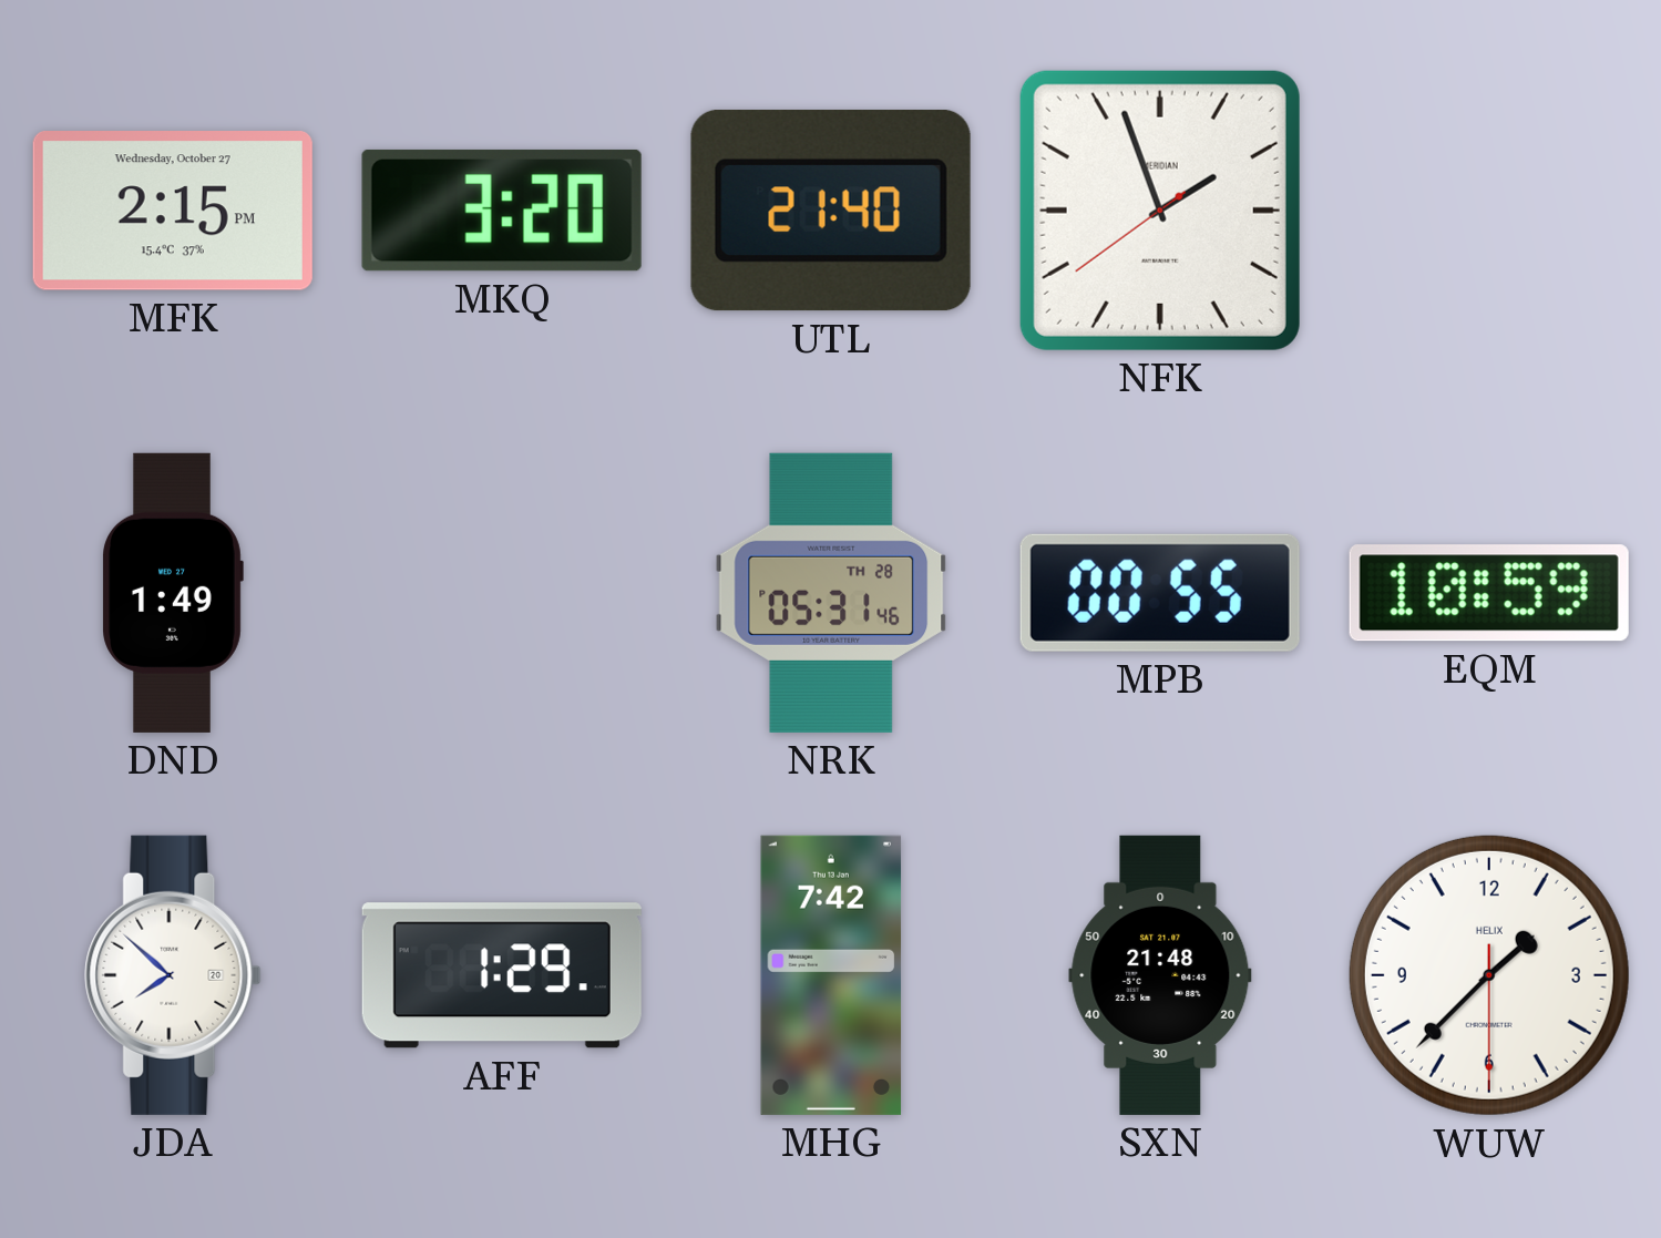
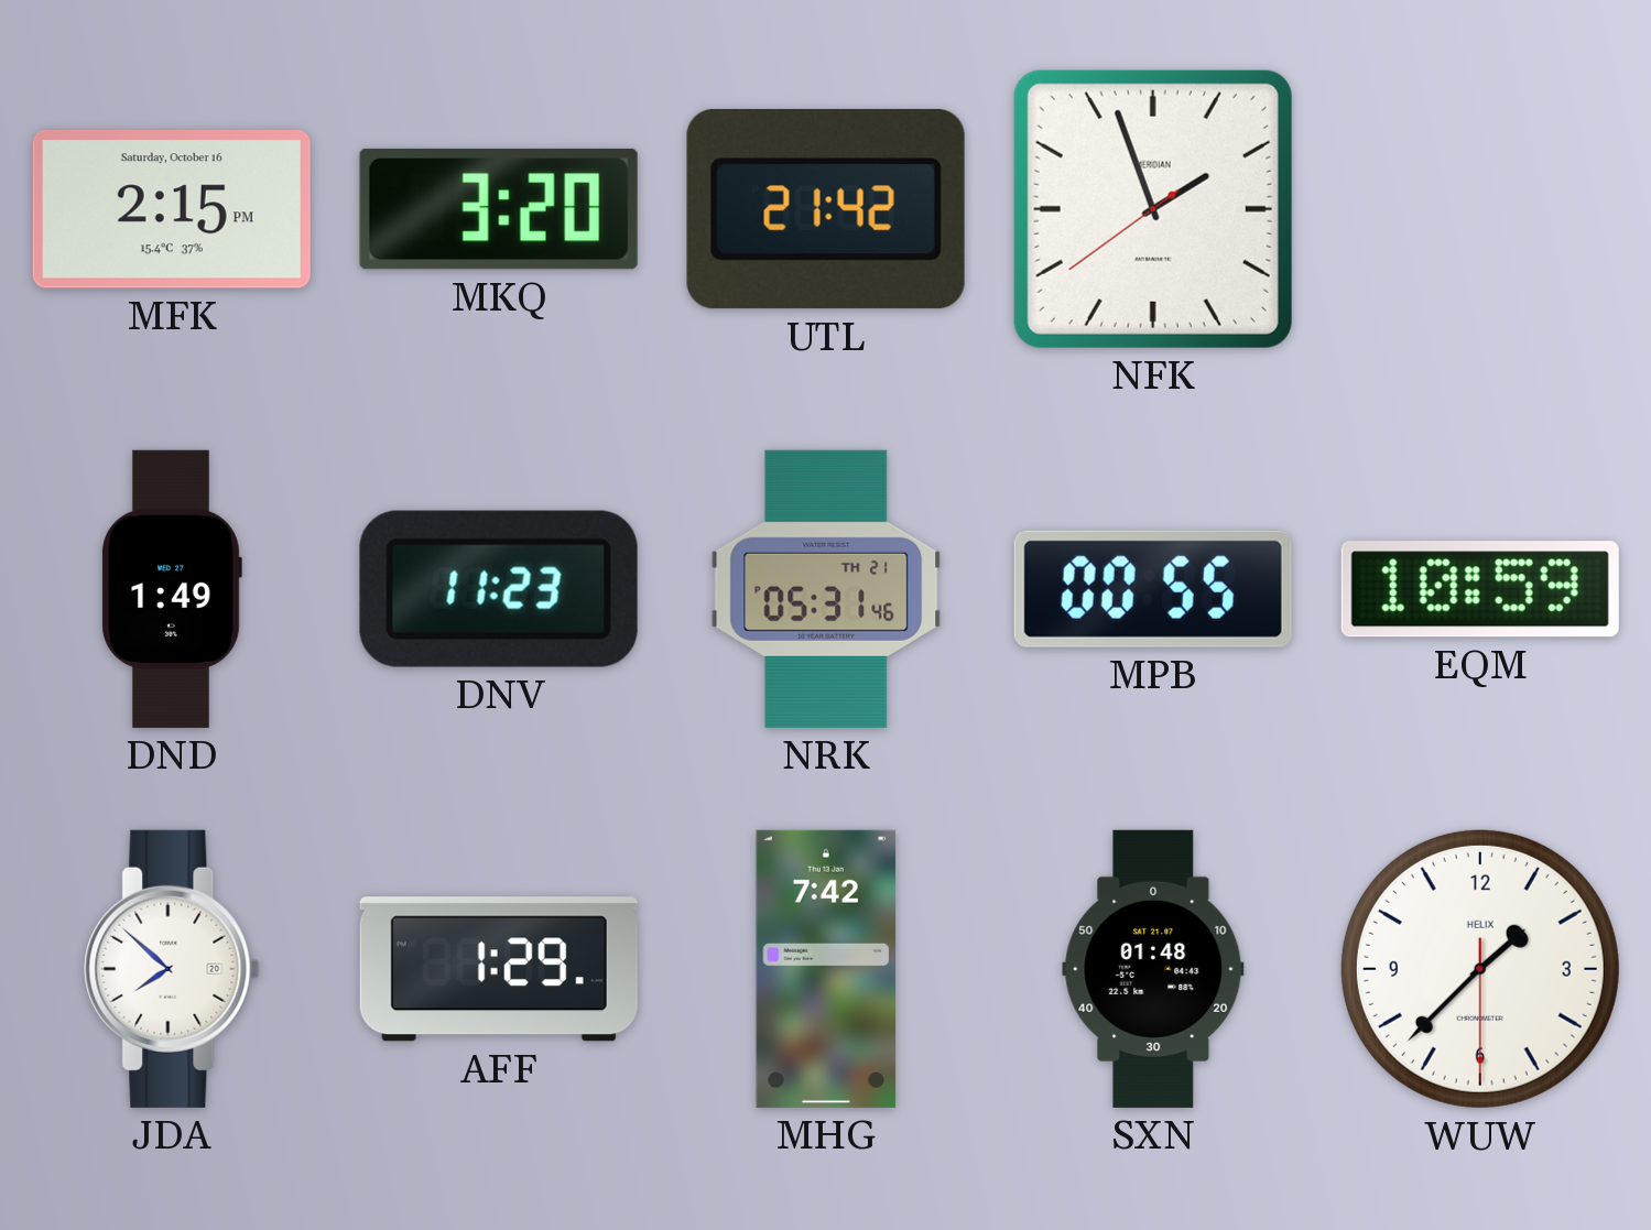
MFK date: Wednesday, October 27 -> Saturday, October 16 (172, 210)
UTL: 21:40 -> 21:42 (826, 209)
DNV: none -> 11:23 (499, 589)
NRK date: TH 28 -> TH 21 (826, 589)
SXN: 21:48 -> 01:48 (1153, 969)
